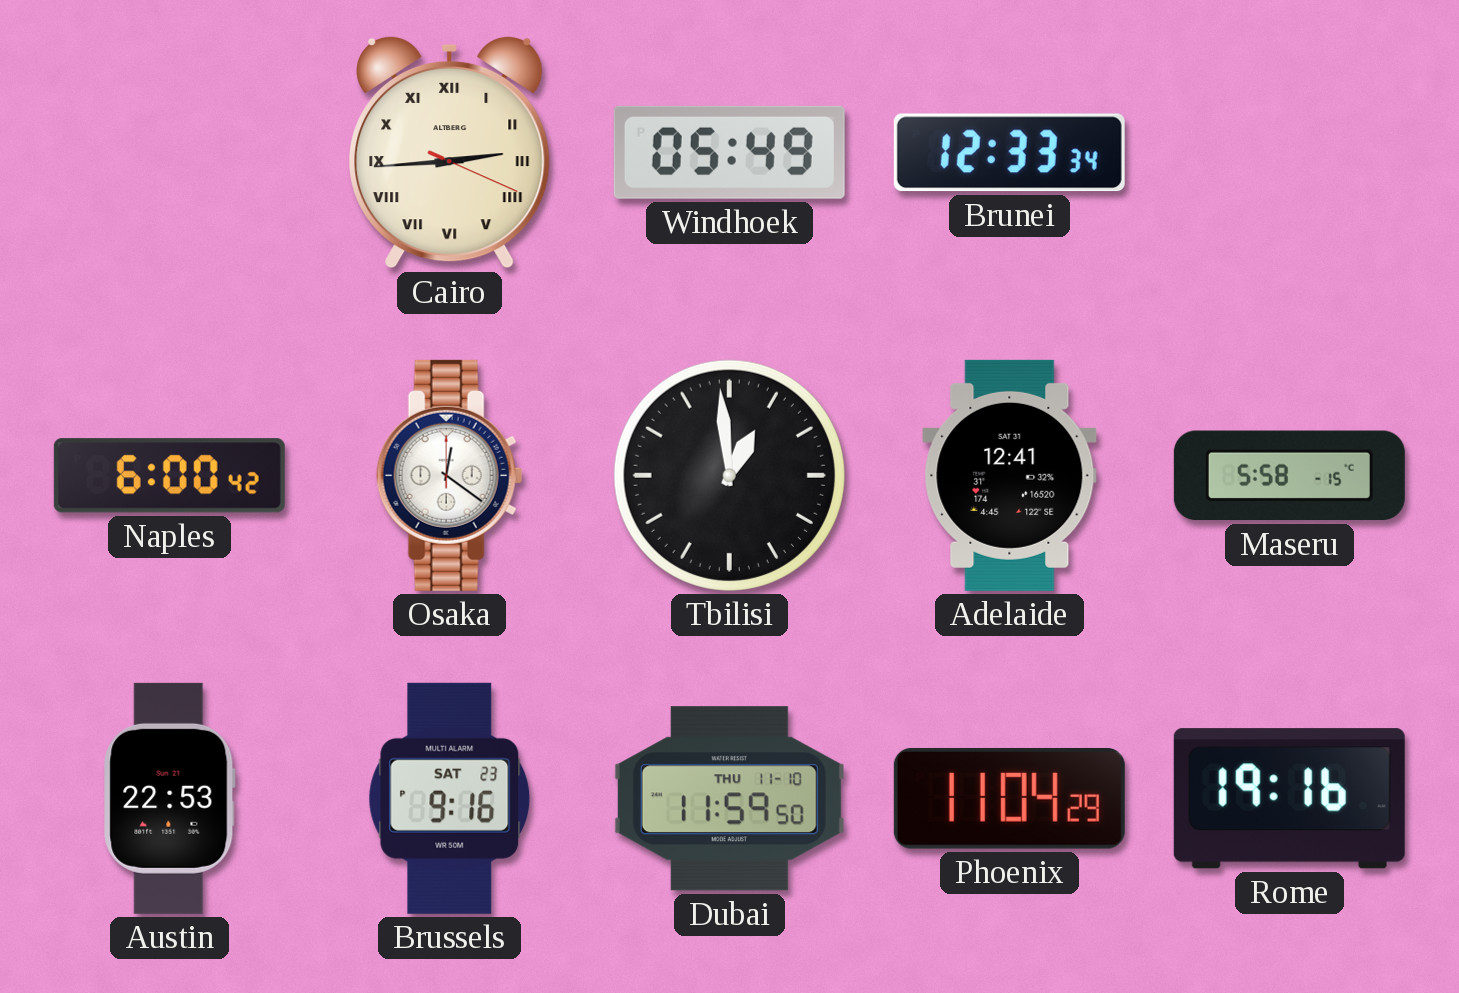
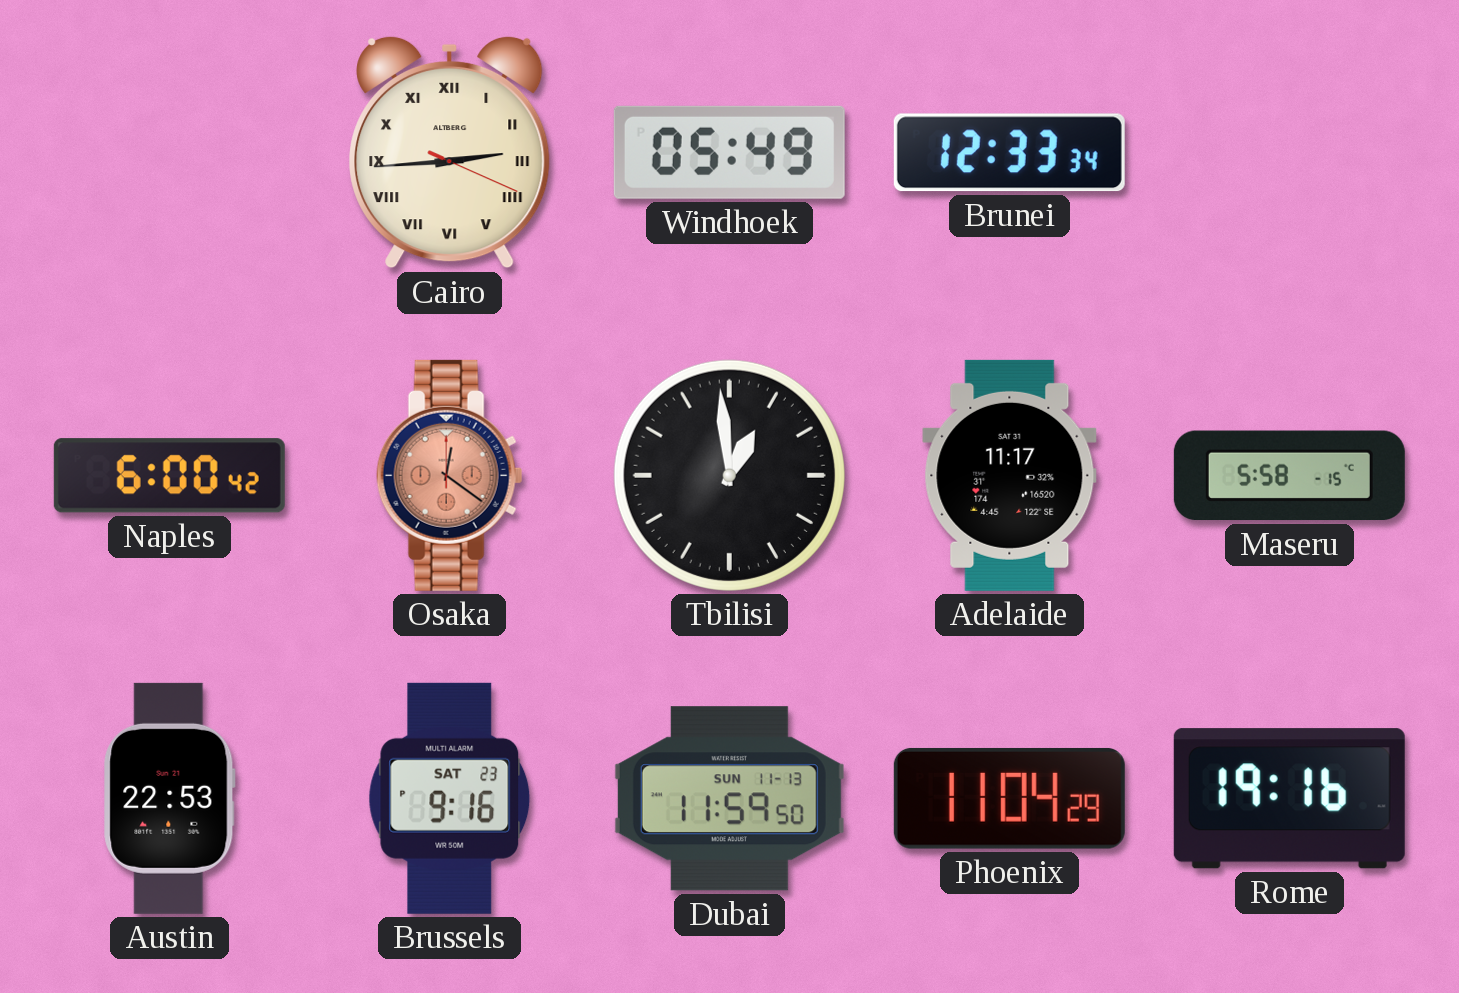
Osaka dial: white -> salmon (450, 475)
Adelaide: 12:41 -> 11:17 (1010, 475)
Dubai date: THU 11-10 -> SUN 11-13 (729, 799)
